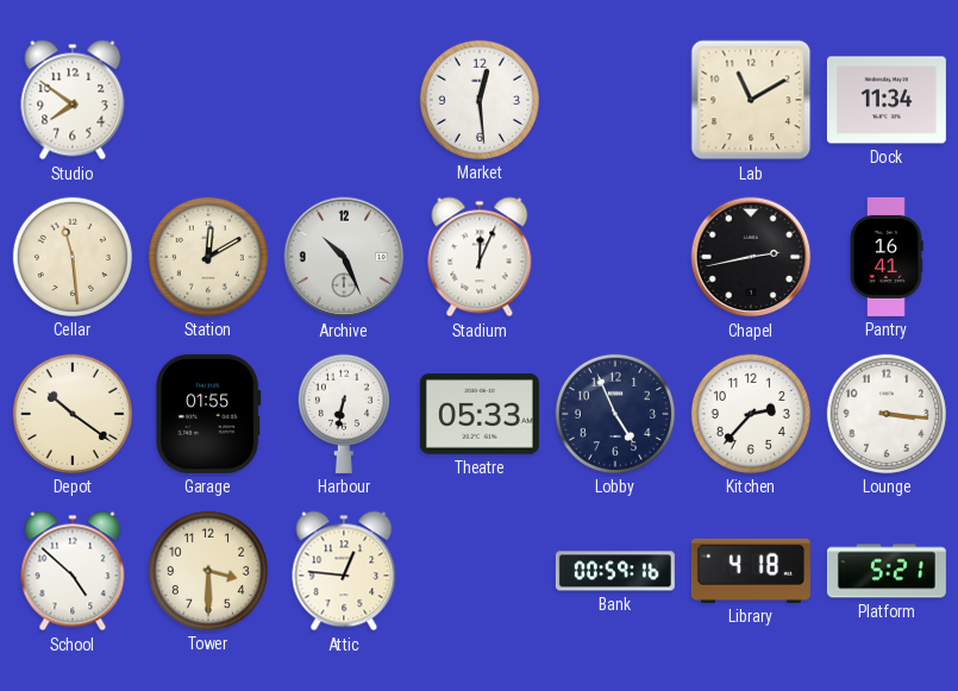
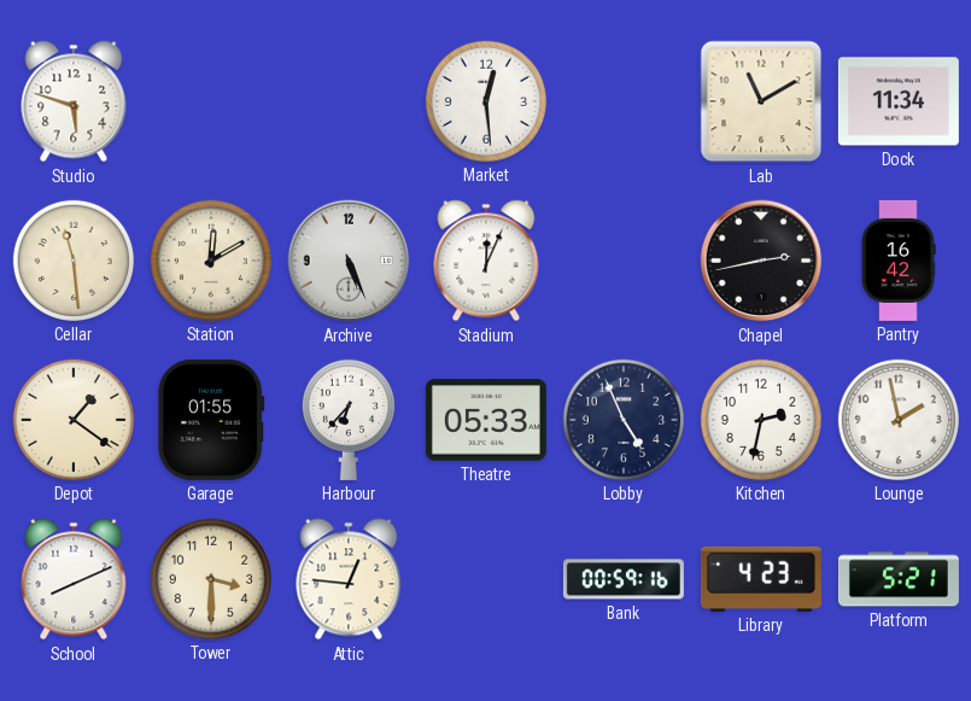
Studio: 7:51 -> 5:48 (74, 101)
Archive: 10:26 -> 5:26 (349, 261)
Pantry: 16:41 -> 16:42 (899, 261)
Depot: 10:21 -> 1:21 (74, 420)
Harbour: 6:32 -> 6:37 (349, 420)
Kitchen: 2:37 -> 2:32 (761, 420)
Lounge: 3:16 -> 1:58 (899, 420)
School: 4:52 -> 8:11 (74, 579)
Library: 4:18 -> 4:23 (761, 579)
